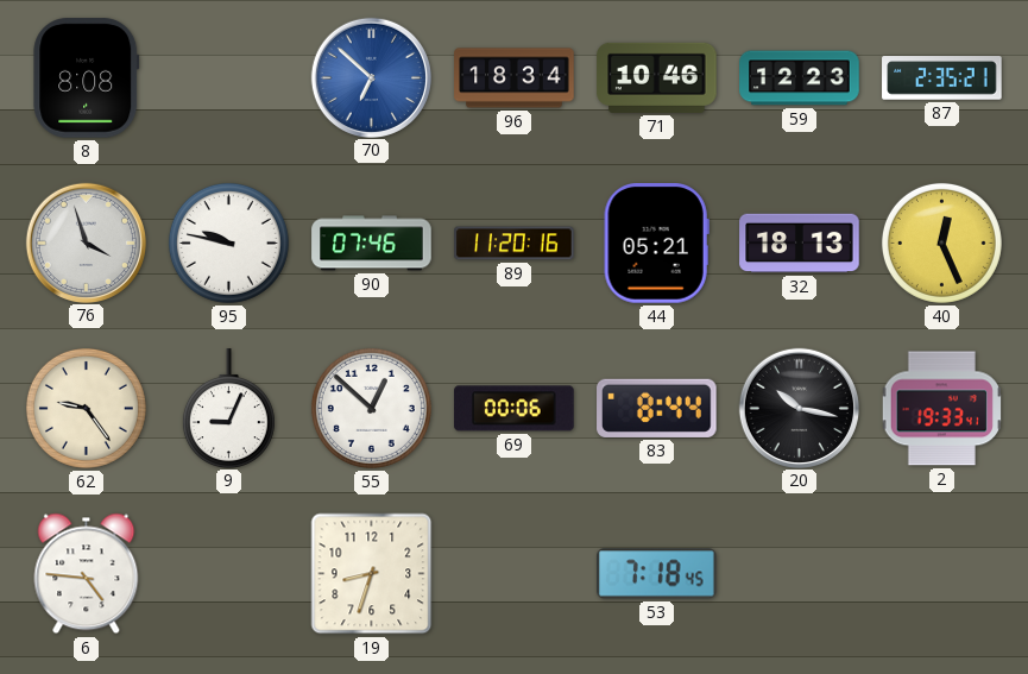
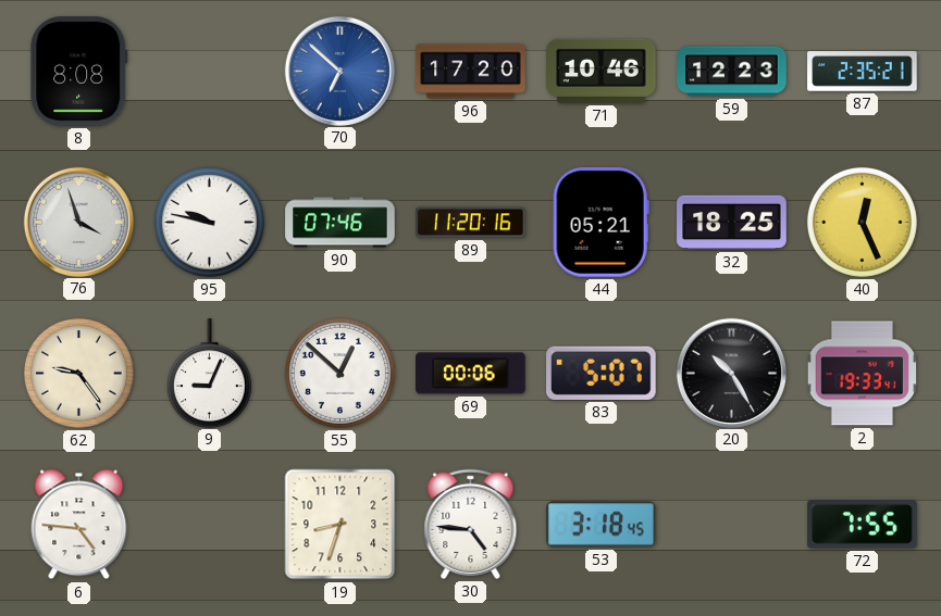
96: 18:34 -> 17:20 (471, 72)
32: 18:13 -> 18:25 (732, 223)
83: 8:44 -> 5:07 (602, 373)
20: 10:17 -> 10:25 (731, 373)
30: none -> 4:46 (471, 524)
53: 7:18 -> 3:18 (602, 525)
72: none -> 7:55 (863, 525)
